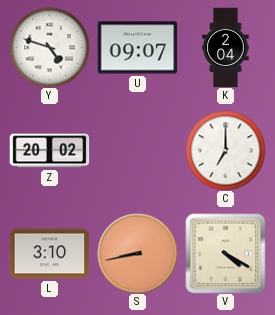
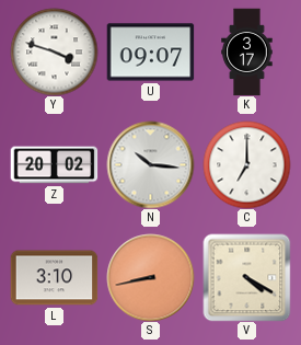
Y: 4:48 -> 3:48 (54, 51)
K: 2:04 -> 3:17 (247, 51)
N: none -> 10:16 (150, 164)
